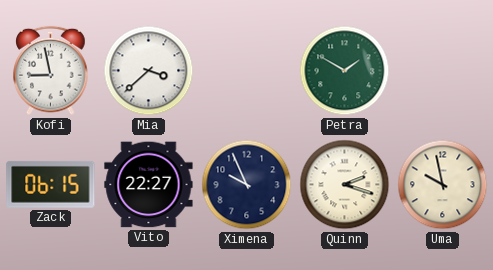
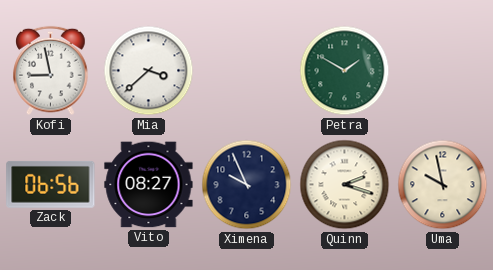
Zack: 06:15 -> 06:56 (51, 184)
Vito: 22:27 -> 08:27 (149, 185)
